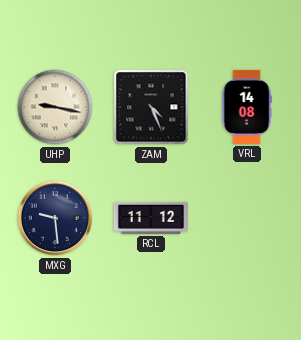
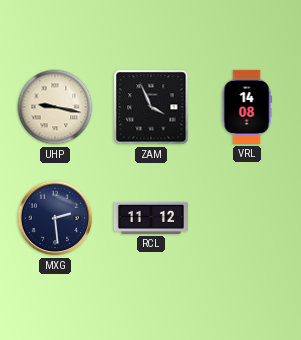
ZAM: 4:26 -> 3:56 (151, 107)
MXG: 9:29 -> 2:29 (55, 218)
